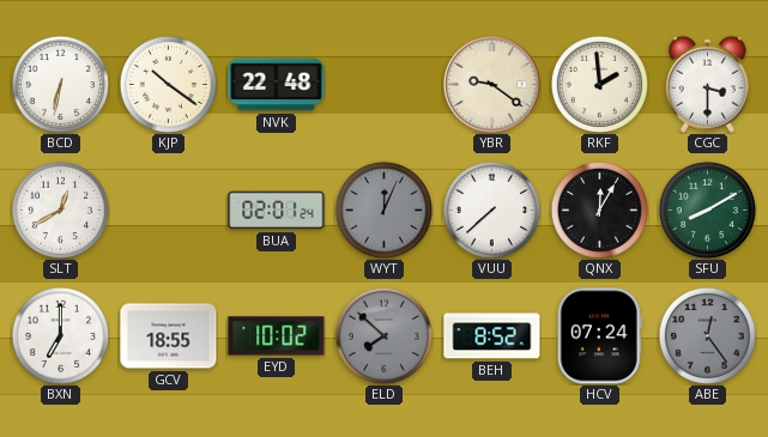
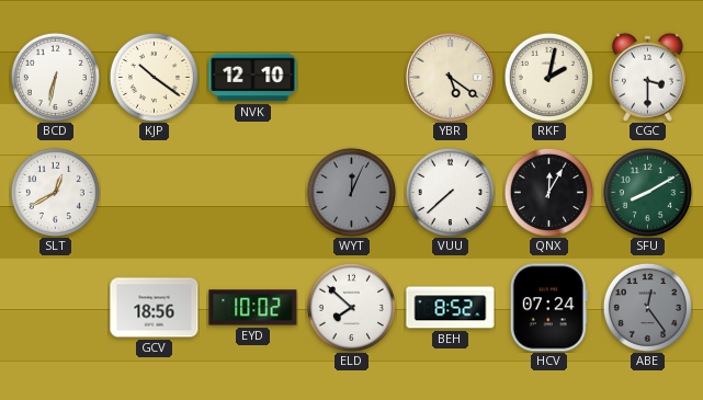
NVK: 22:48 -> 12:10 (253, 78)
YBR: 9:21 -> 5:21 (451, 78)
RKF: 1:59 -> 2:02 (548, 77)
BUA: 02:01 -> none (277, 211)
BXN: 7:00 -> none (60, 335)
GCV: 18:55 -> 18:56 (155, 308)
ELD dial: grey -> white (351, 307)
